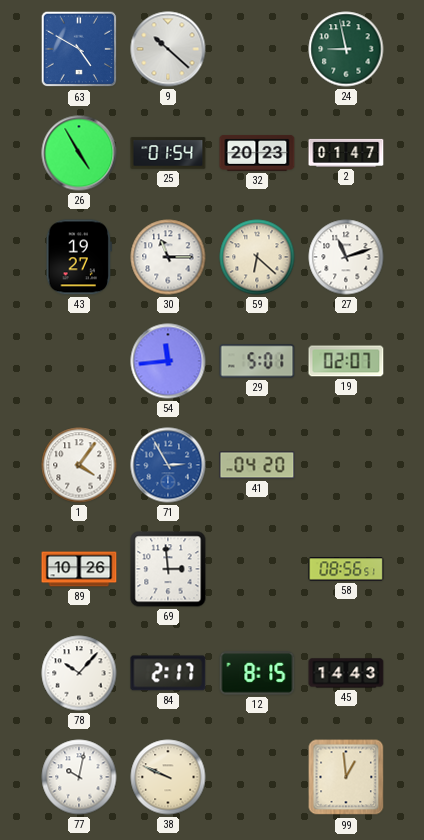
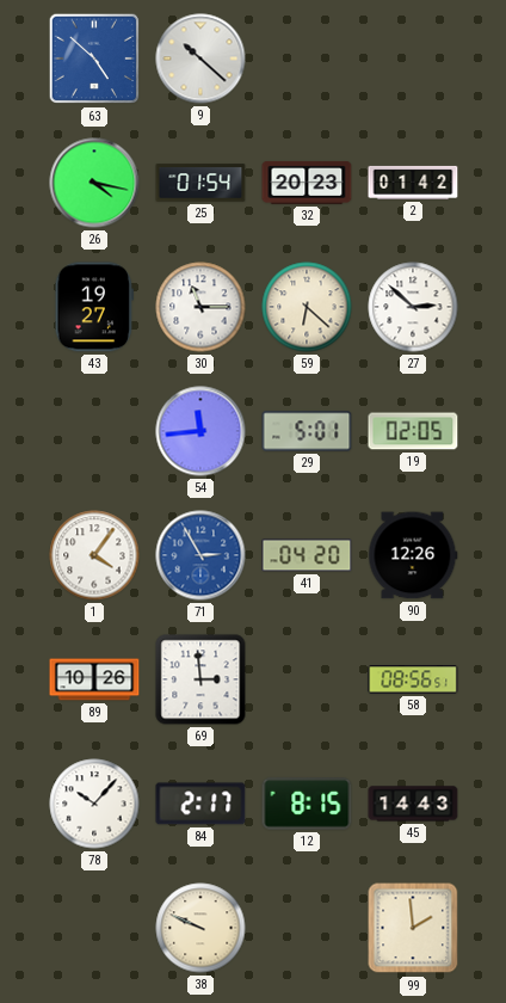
63: 4:50 -> 4:52 (94, 59)
24: 8:58 -> none (346, 49)
26: 4:55 -> 4:17 (94, 183)
2: 01:47 -> 01:42 (413, 183)
27: 11:12 -> 2:52 (413, 307)
19: 02:07 -> 02:05 (413, 431)
90: none -> 12:26 (413, 555)
77: 10:02 -> none (79, 777)
99: 12:59 -> 1:59 (413, 928)
